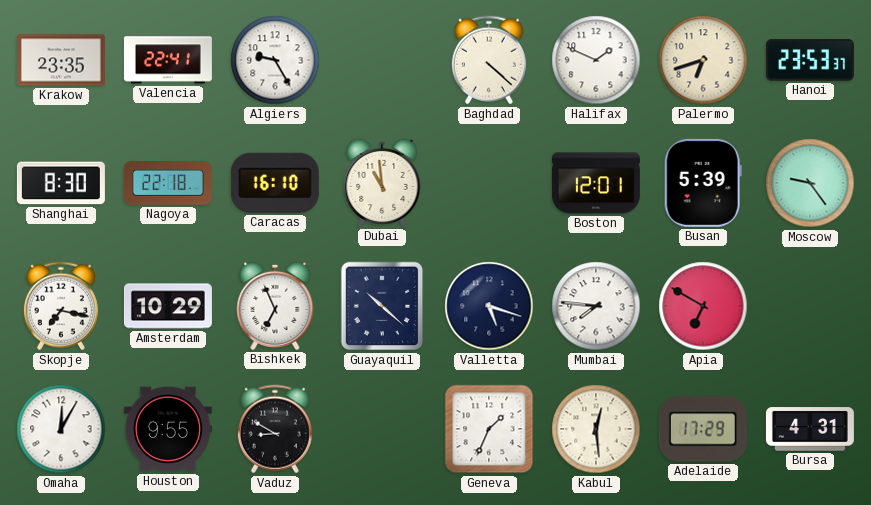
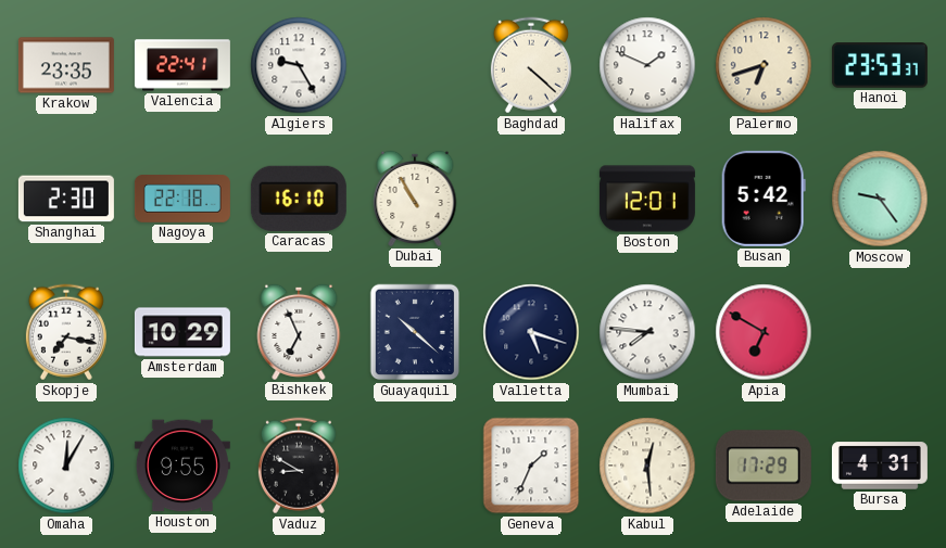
Shanghai: 8:30 -> 2:30 (66, 199)
Dubai: 10:59 -> 10:55 (415, 199)
Busan: 5:39 -> 5:42 (764, 199)
